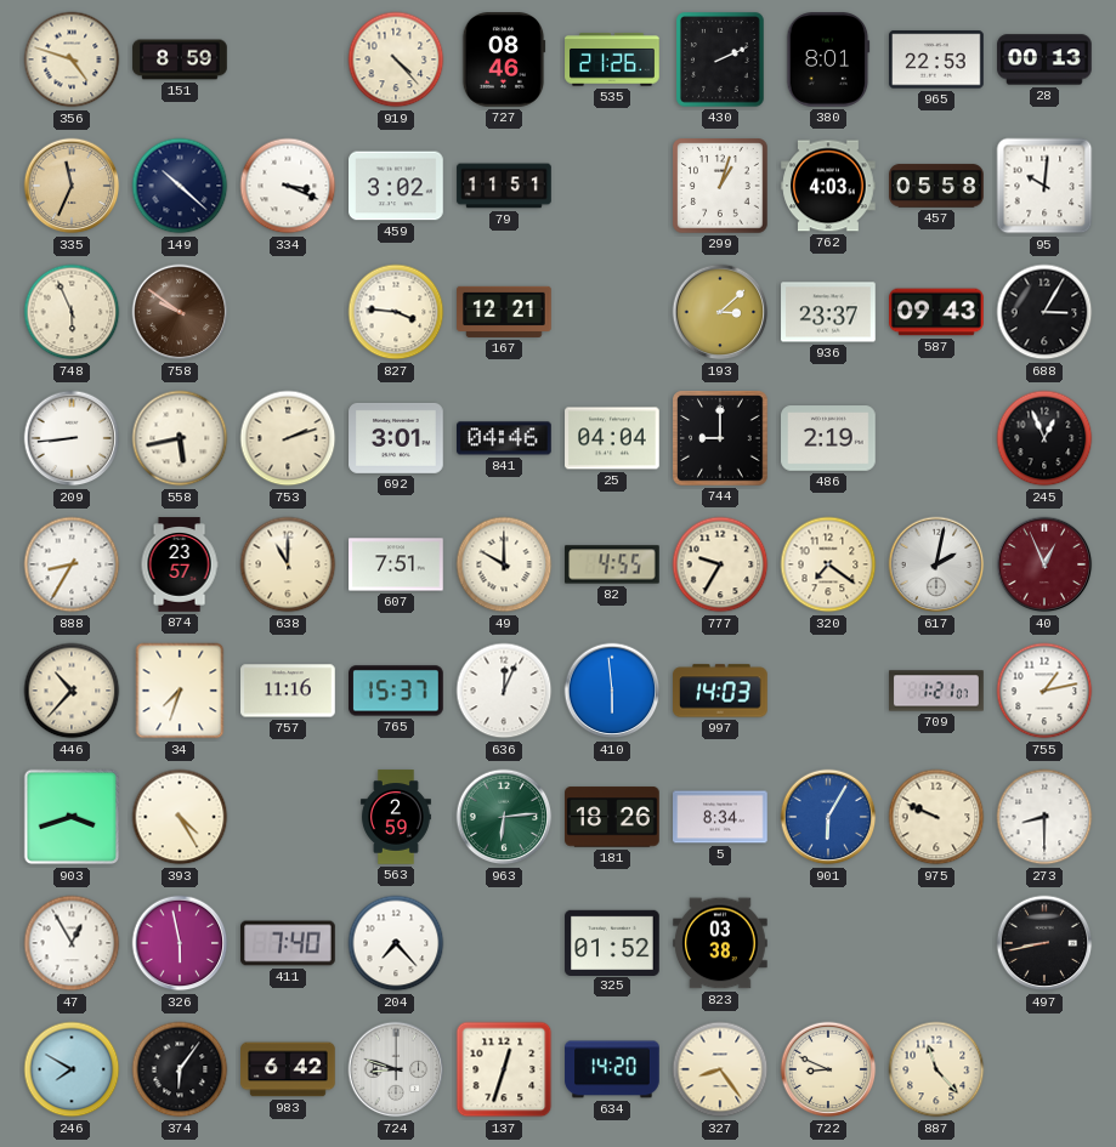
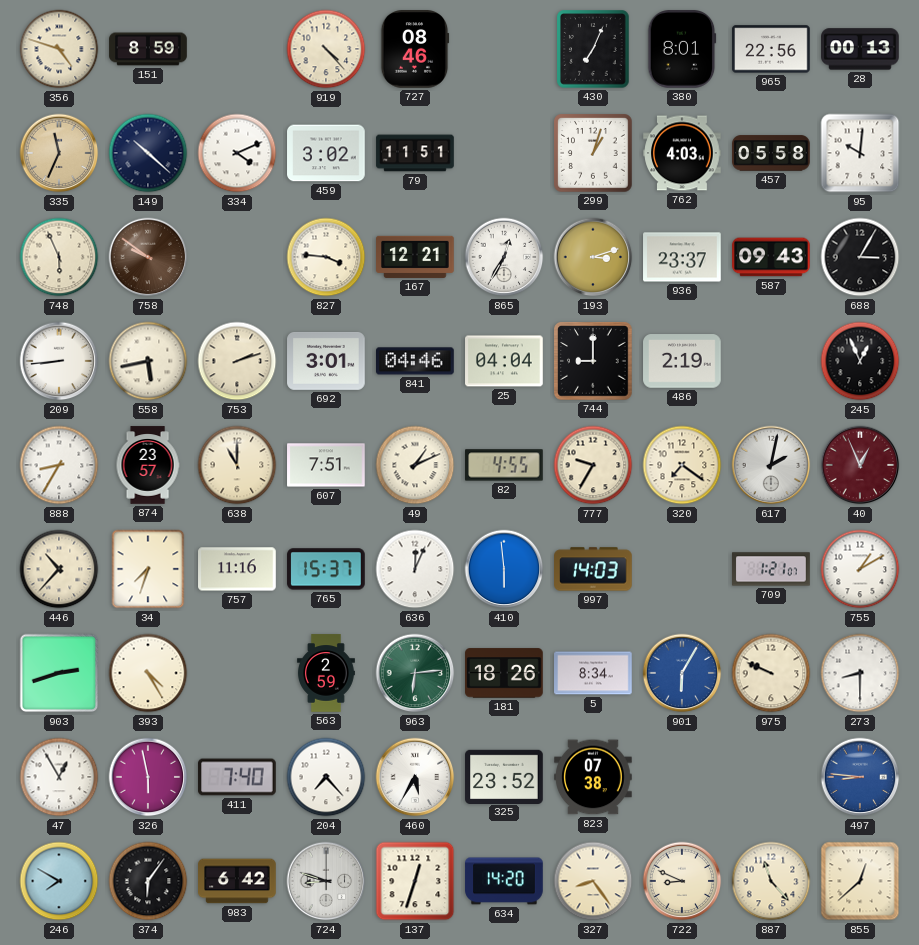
535: 21:26 -> none (612, 59)
430: 2:11 -> 7:04 (593, 49)
965: 22:53 -> 22:56 (771, 49)
334: 3:19 -> 4:11 (237, 153)
865: none -> 12:35 (504, 257)
193: 3:08 -> 3:12 (593, 257)
49: 10:00 -> 1:11 (415, 465)
755: 1:13 -> 1:10 (860, 569)
903: 3:42 -> 2:42 (59, 673)
460: none -> 5:35 (415, 777)
325: 01:52 -> 23:52 (504, 776)
823: 03:38 -> 07:38 (593, 777)
497: 8:43 -> 8:46 (860, 777)
497 dial: black -> blue (860, 777)
855: none -> 12:38 (860, 881)
